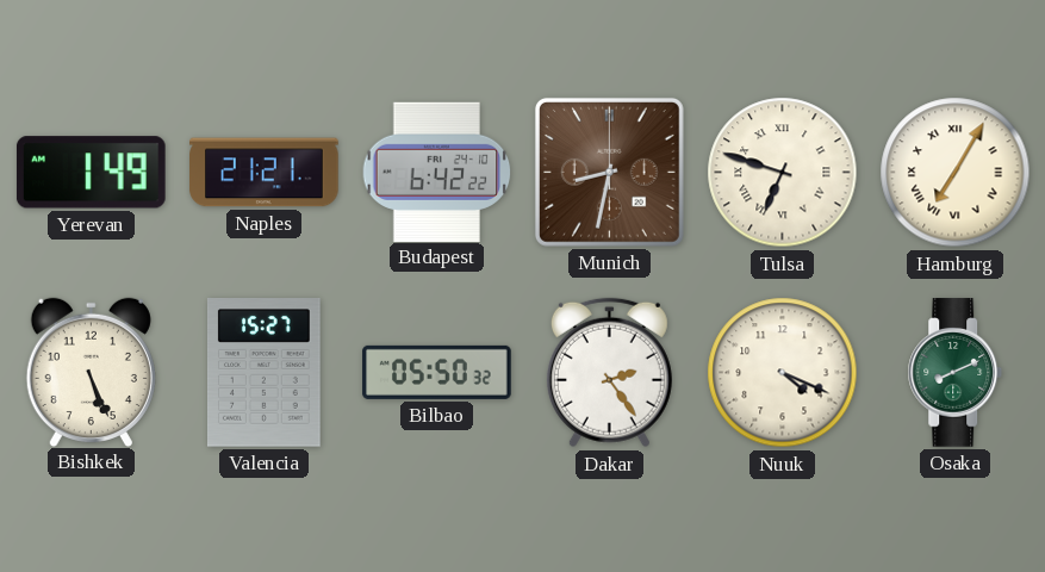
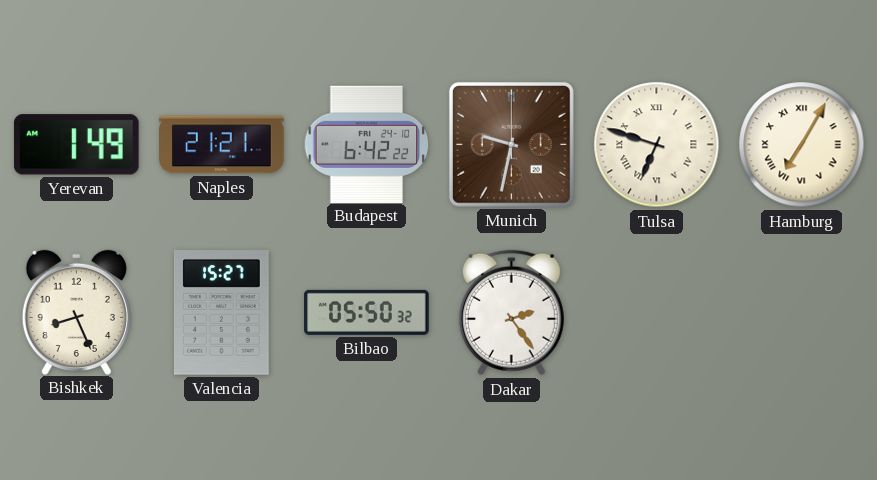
Munich: 8:32 -> 9:32 (511, 144)
Bishkek: 5:26 -> 8:26 (76, 312)
Nuuk: 4:19 -> none (783, 373)
Osaka: 8:11 -> none (956, 373)
